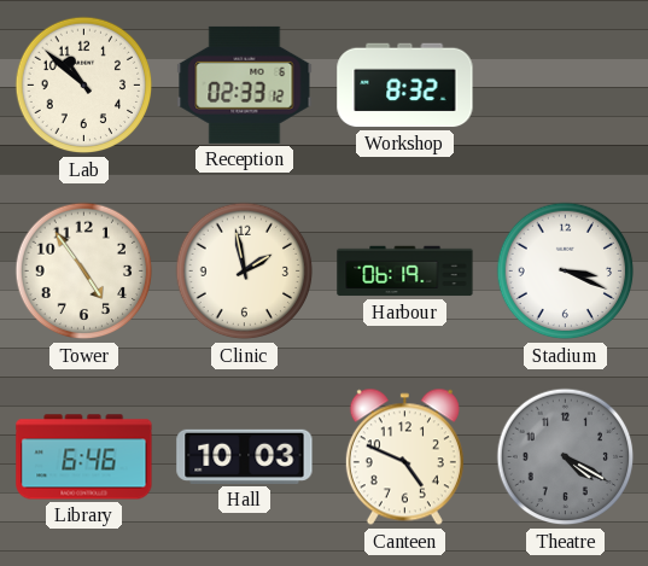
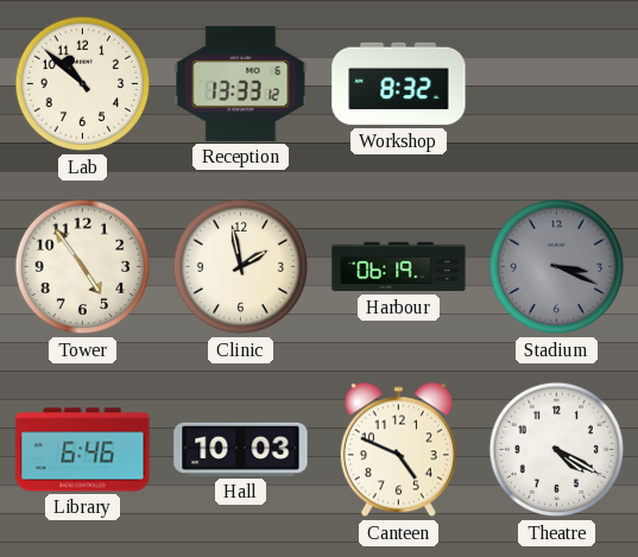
Reception: 02:33 -> 13:33 (241, 83)
Stadium dial: white -> grey (557, 267)
Theatre dial: grey -> white (557, 450)
